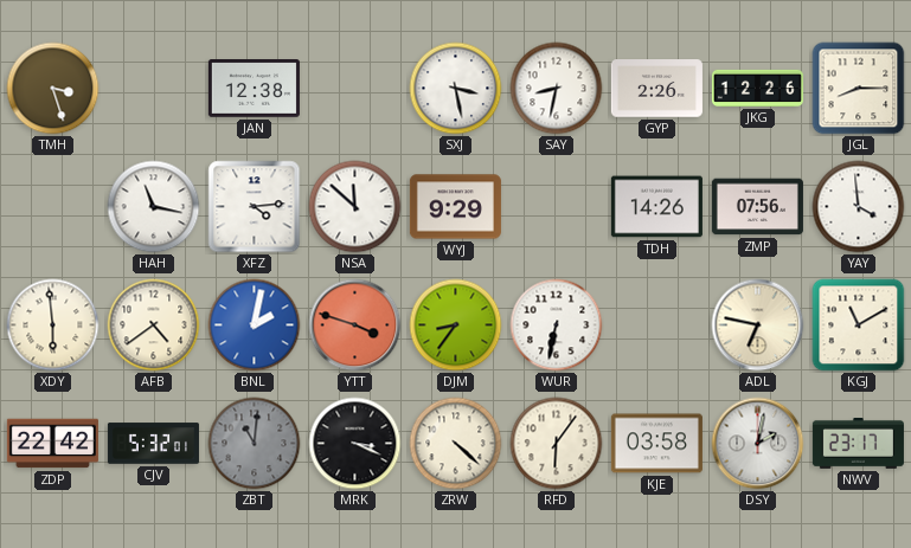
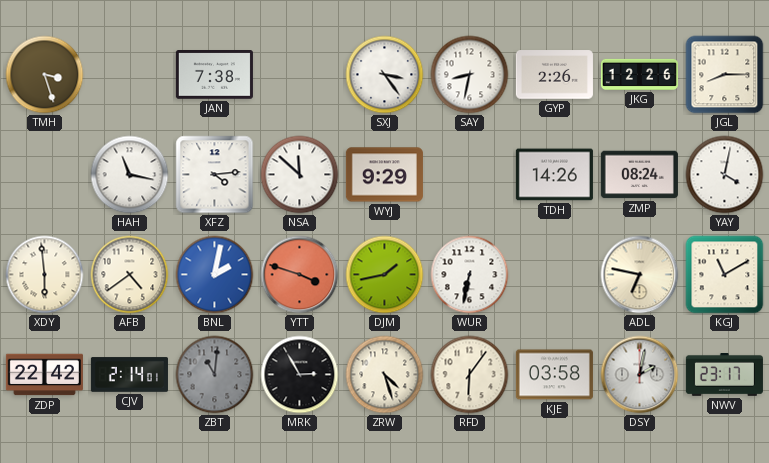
JAN: 12:38 -> 7:38 (214, 75)
SXJ: 3:28 -> 3:24 (385, 75)
ZMP: 07:56 -> 08:24 (639, 175)
YAY: 3:59 -> 4:02 (725, 175)
DJM: 8:36 -> 1:43 (385, 275)
CJV: 5:32 -> 2:14 (129, 375)
MRK: 3:19 -> 2:55 (300, 375)
ZRW: 4:22 -> 4:27 (385, 375)
